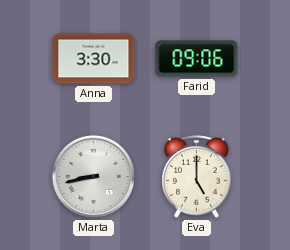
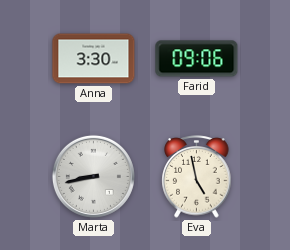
Eva: 5:00 -> 4:58 (197, 177)
